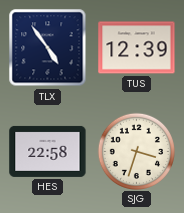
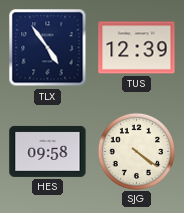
HES: 22:58 -> 09:58 (48, 151)
SJG: 3:33 -> 4:21 (136, 151)
